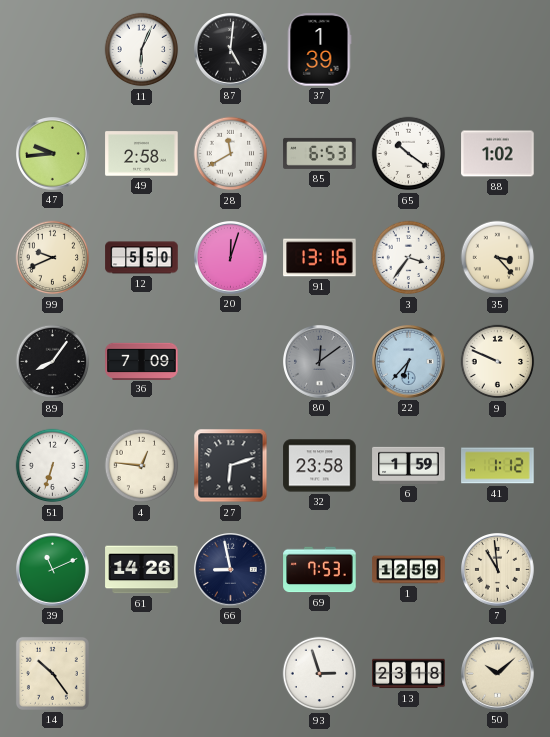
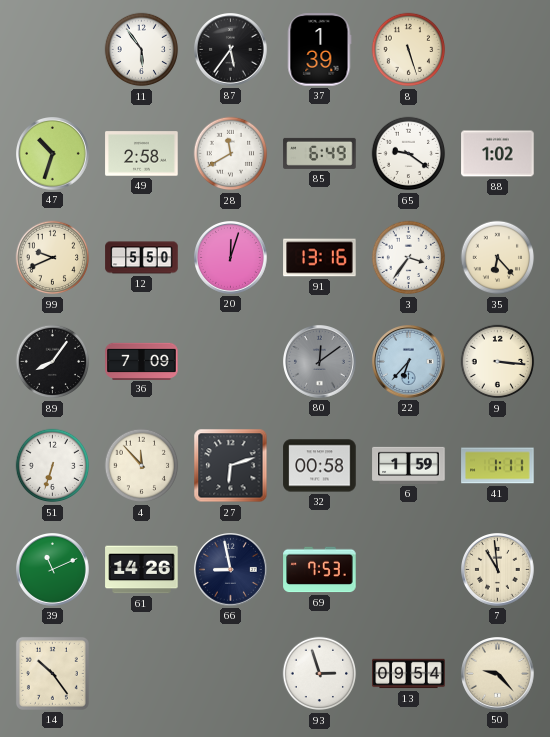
11: 6:04 -> 5:54 (142, 50)
87: 5:01 -> 5:36 (231, 50)
8: none -> 5:27 (409, 50)
47: 9:44 -> 10:33 (53, 154)
85: 6:53 -> 6:49 (320, 153)
65: 10:21 -> 9:21 (409, 154)
35: 3:23 -> 6:23 (498, 258)
9: 9:49 -> 3:16 (498, 362)
4: 12:46 -> 11:53 (142, 466)
32: 23:58 -> 00:58 (320, 466)
41: 1:12 -> 1:11 (498, 466)
1: 12:59 -> none (409, 570)
13: 23:18 -> 09:54 (409, 674)
50: 10:08 -> 9:23 (498, 674)
